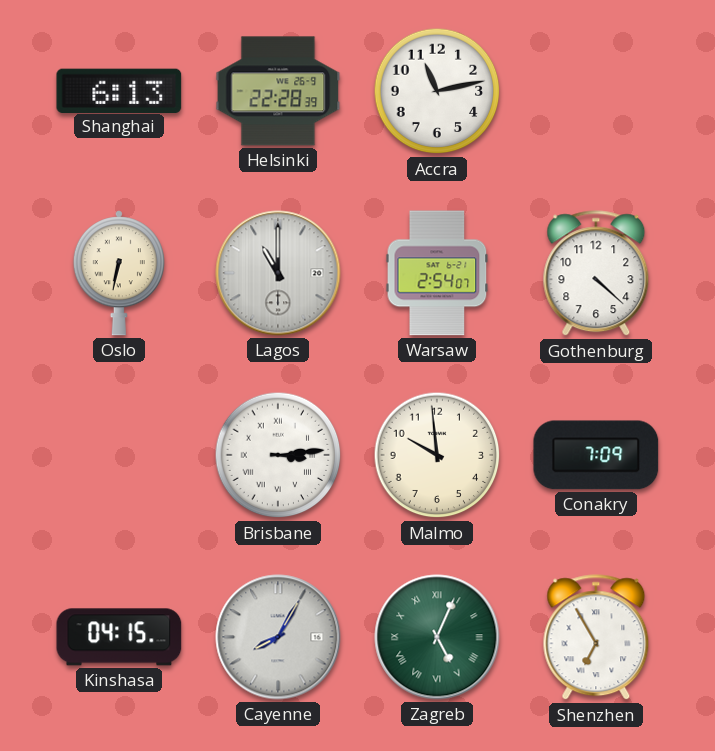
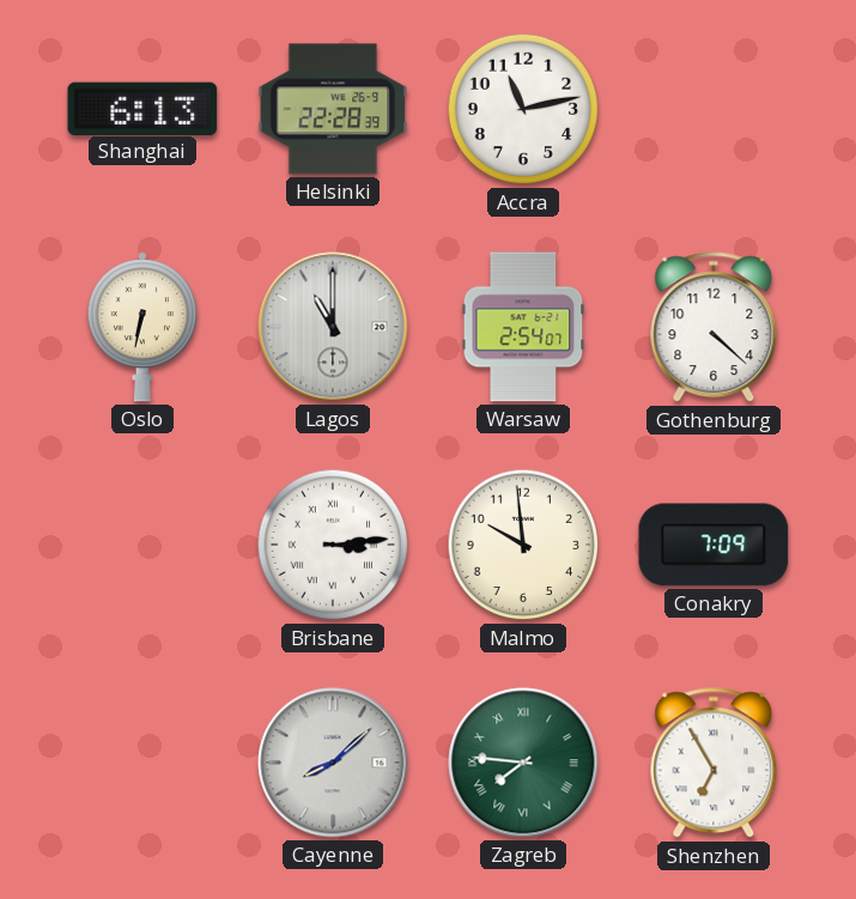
Kinshasa: 04:15 -> none (119, 637)
Cayenne: 8:05 -> 8:08 (333, 763)
Zagreb: 5:04 -> 7:46 (523, 763)
